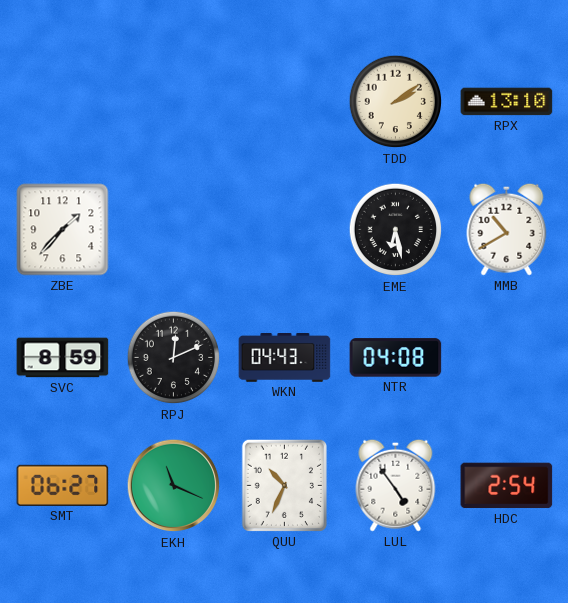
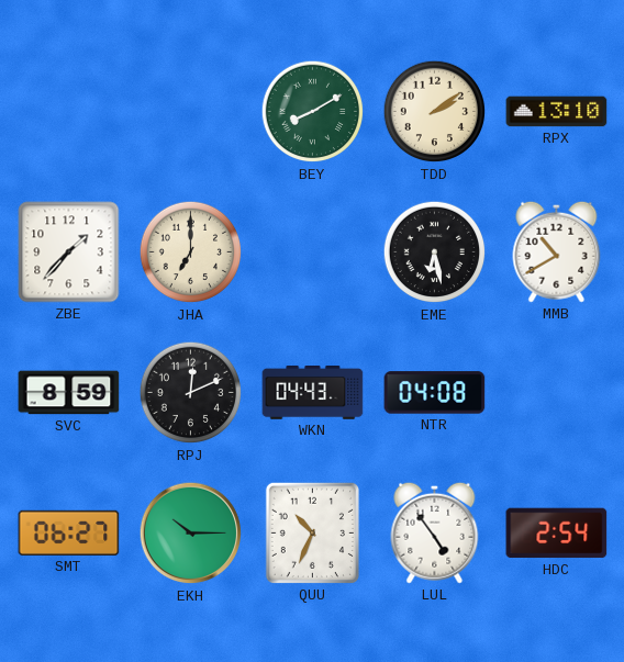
BEY: none -> 8:10 (313, 112)
JHA: none -> 7:00 (191, 253)
EKH: 11:19 -> 10:15 (191, 534)
